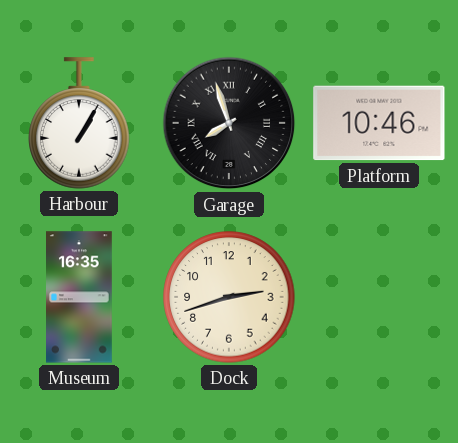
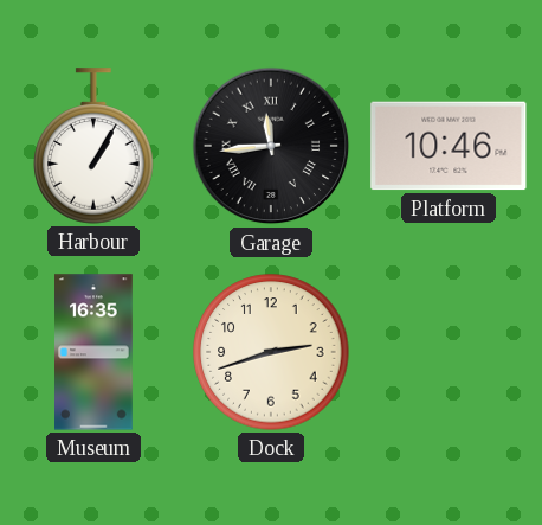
Garage: 7:57 -> 11:44 (271, 146)
